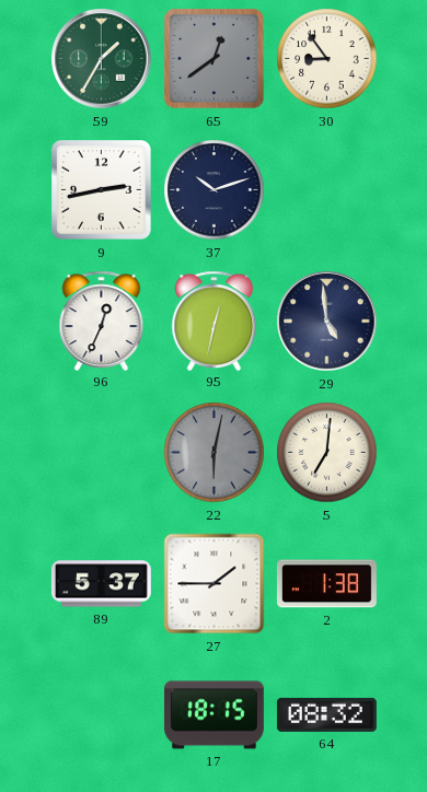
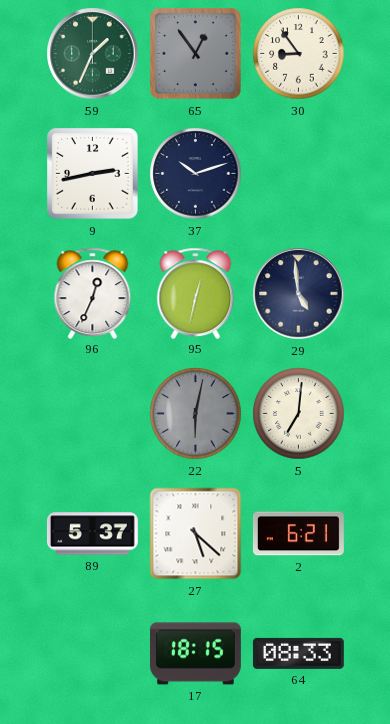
59: 1:35 -> 1:34 (93, 54)
65: 12:39 -> 12:54 (196, 54)
27: 1:45 -> 5:22 (196, 534)
2: 1:38 -> 6:21 (298, 534)
64: 08:32 -> 08:33 (298, 653)
